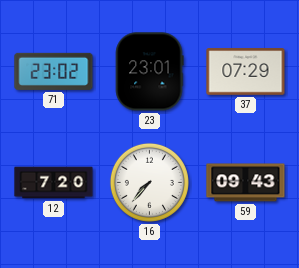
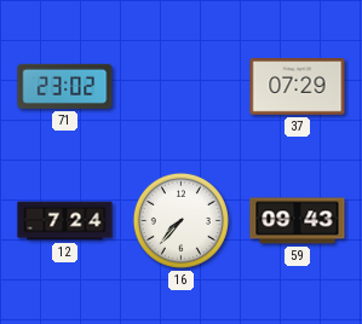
23: 23:01 -> none (149, 72)
12: 7:20 -> 7:24 (65, 221)
